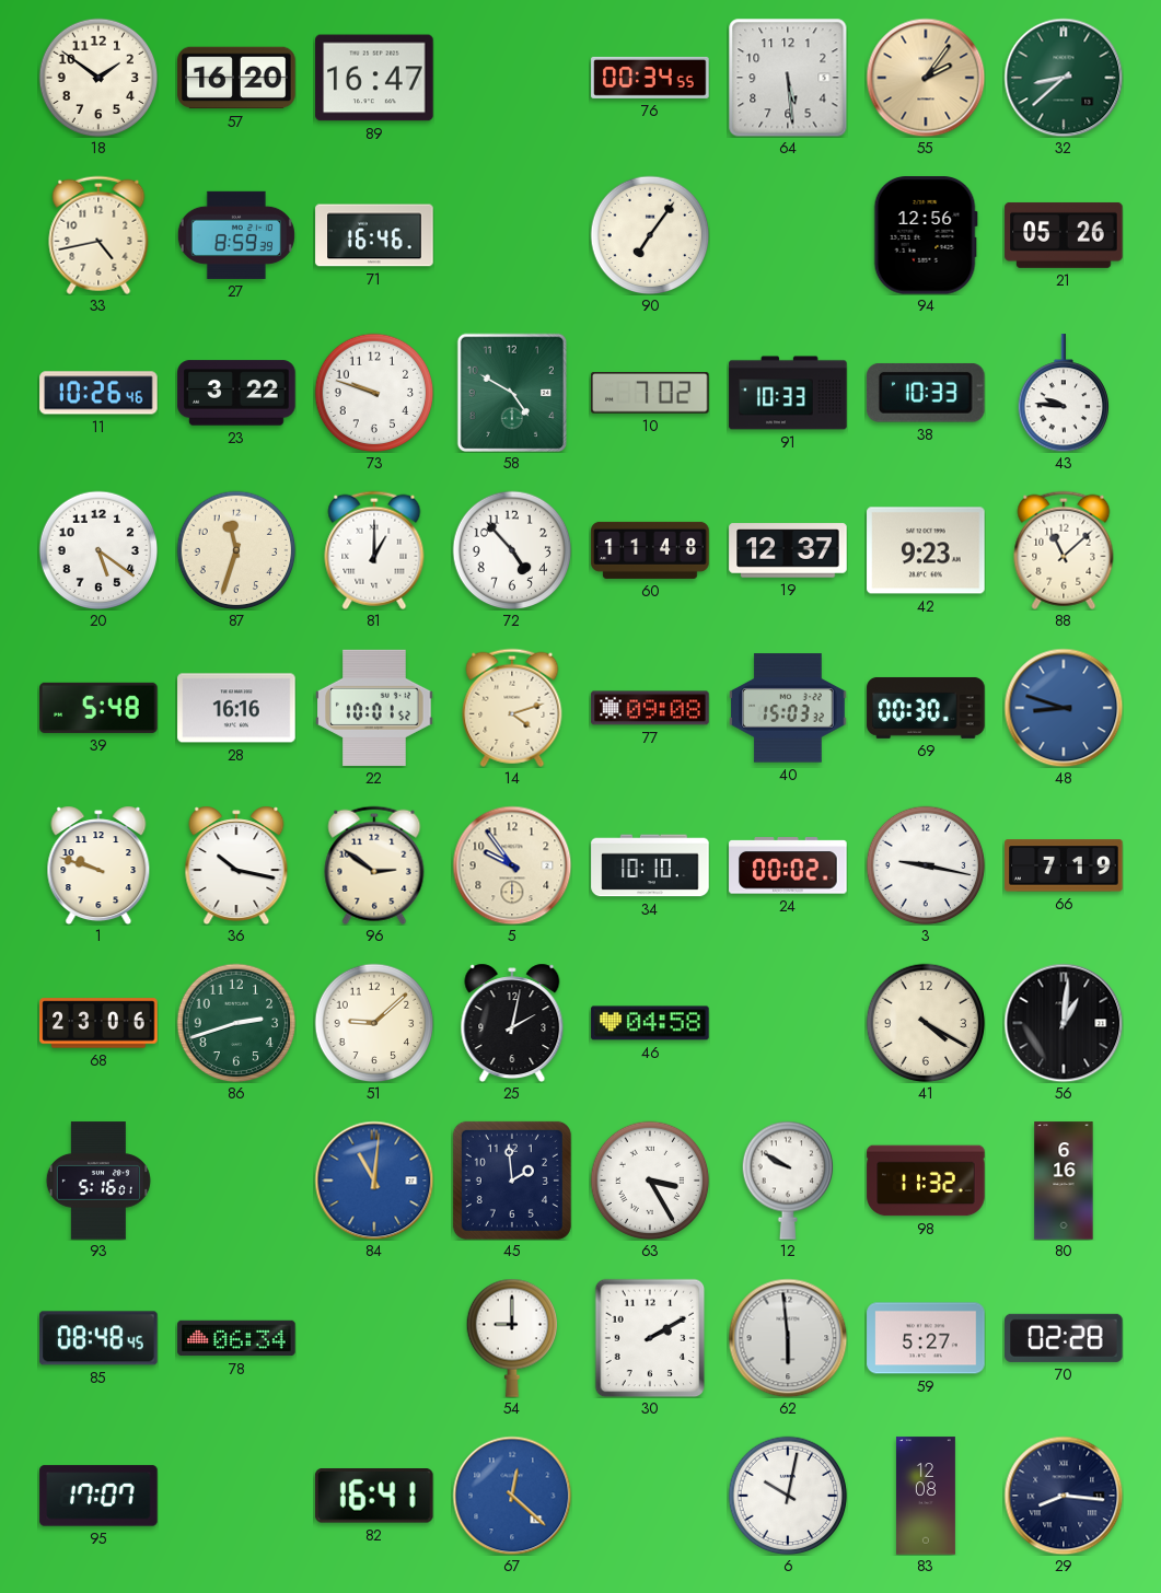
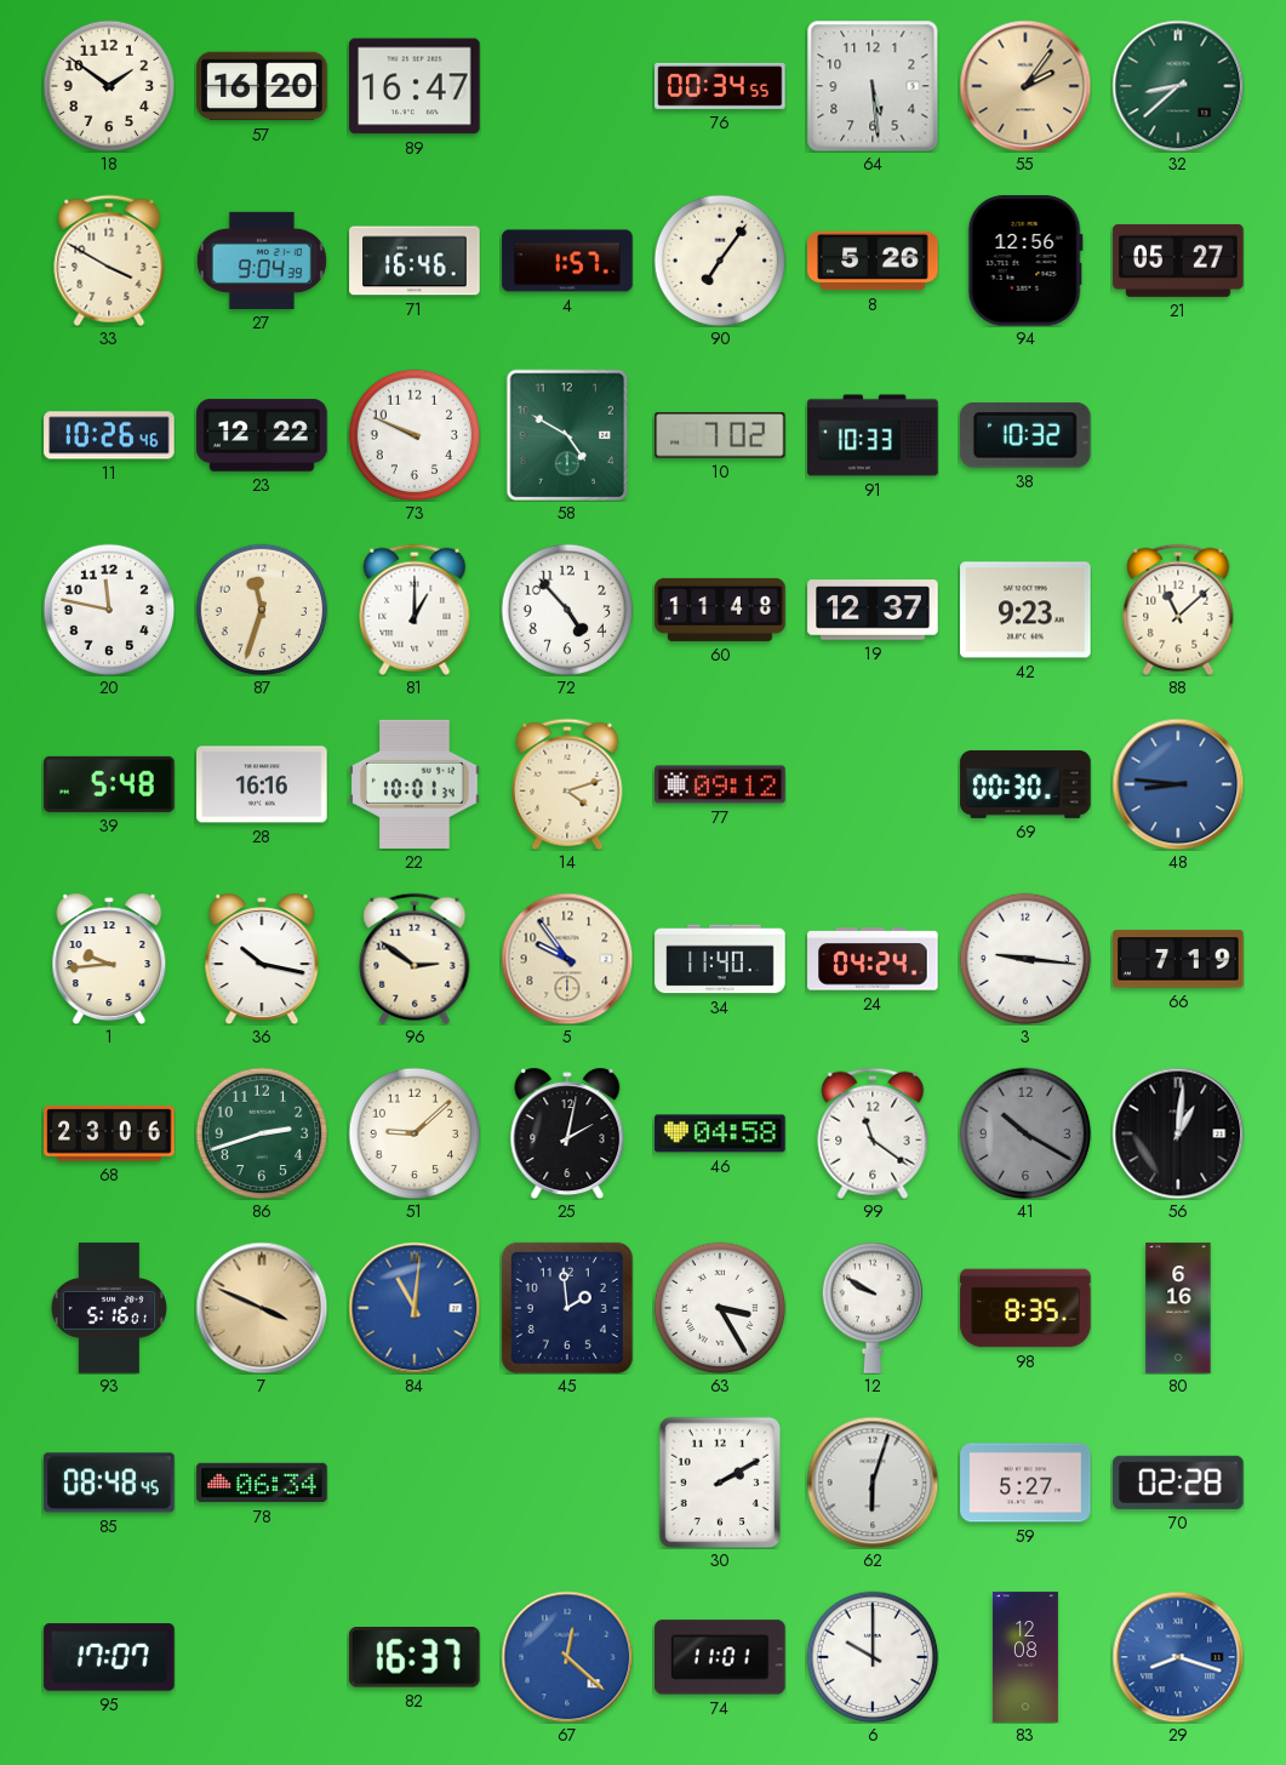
33: 4:43 -> 3:50 (109, 261)
27: 8:59 -> 9:04 (262, 261)
4: none -> 1:57 (567, 261)
8: none -> 5:26 (873, 261)
21: 05:26 -> 05:27 (1178, 261)
23: 3:22 -> 12:22 (262, 435)
73: 9:48 -> 9:49 (415, 435)
38: 10:33 -> 10:32 (1025, 435)
43: 9:46 -> none (1064, 393)
20: 5:21 -> 11:47 (109, 610)
22: 10:01:52 -> 10:01:34 (415, 784)
77: 09:08 -> 09:12 (720, 784)
40: 15:03 -> none (788, 708)
48: 8:48 -> 8:46 (1178, 784)
1: 9:48 -> 9:44 (109, 959)
34: 10:10 -> 11:40 (720, 959)
24: 00:02 -> 04:24 (873, 959)
3: 9:17 -> 9:16 (1025, 959)
99: none -> 11:21 (873, 1133)
41: 4:20 -> 10:20 (1025, 1133)
41 dial: cream -> grey (1025, 1133)
7: none -> 3:49 (262, 1308)
98: 11:32 -> 8:35 (1025, 1308)
54: 9:00 -> none (512, 1338)
62: 5:59 -> 6:03 (873, 1483)
82: 16:41 -> 16:37 (415, 1658)
74: none -> 11:01 (720, 1657)
6: 10:02 -> 10:00 (873, 1657)
29: 8:16 -> 8:18 (1178, 1657)
29 dial: navy -> blue (1178, 1657)
